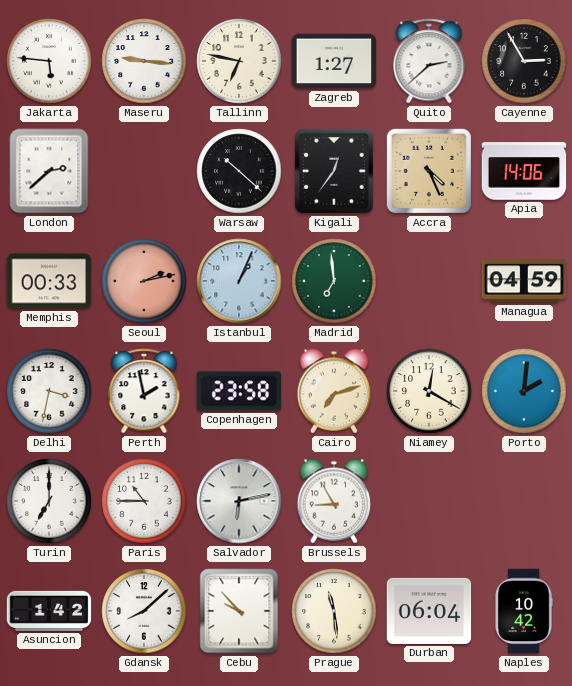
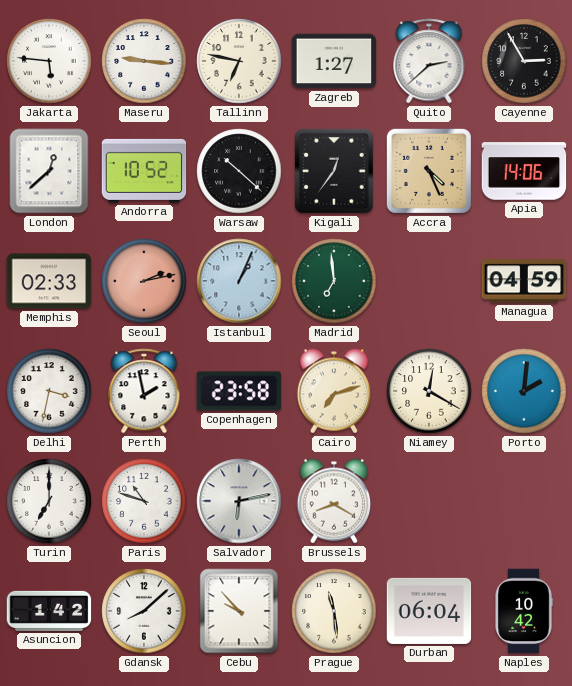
London: 2:38 -> 12:38 (49, 171)
Andorra: none -> 10:52 (144, 171)
Memphis: 00:33 -> 02:33 (49, 281)
Paris: 10:45 -> 10:48 (144, 501)
Brussels: 8:55 -> 8:20 (334, 501)
